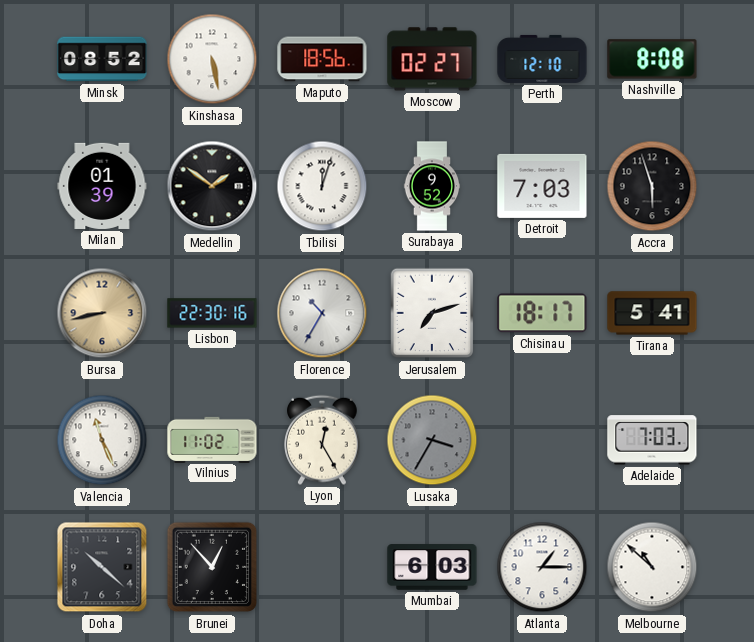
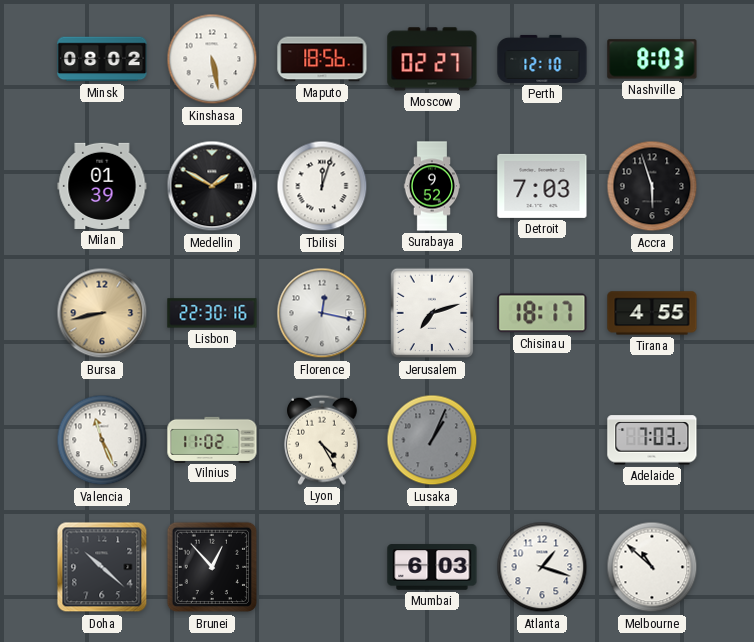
Minsk: 08:52 -> 08:02 (102, 59)
Nashville: 8:08 -> 8:03 (652, 59)
Medellin: 1:51 -> 1:50 (212, 186)
Florence: 10:35 -> 12:17 (322, 313)
Tirana: 5:41 -> 4:55 (652, 313)
Lyon: 12:25 -> 4:25 (323, 440)
Lusaka: 3:35 -> 1:04 (432, 440)
Atlanta: 1:15 -> 1:18 (542, 567)
